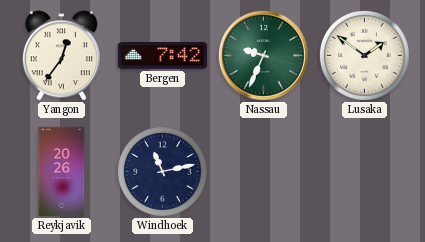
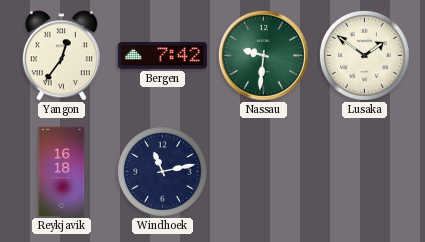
Nassau: 9:34 -> 9:31 (263, 55)
Reykjavik: 20:26 -> 16:18 (62, 172)
